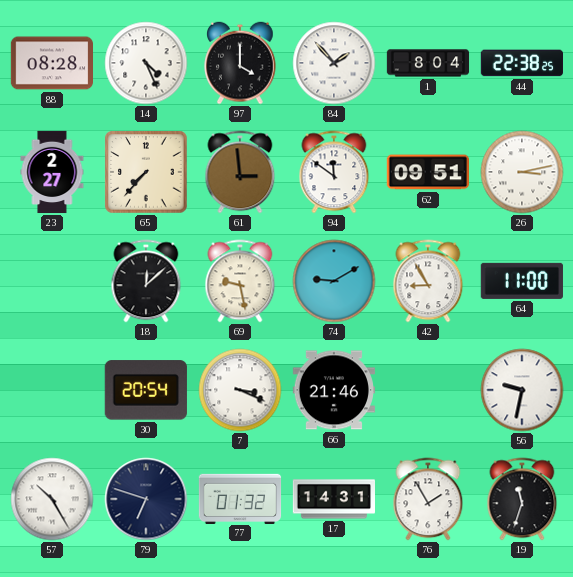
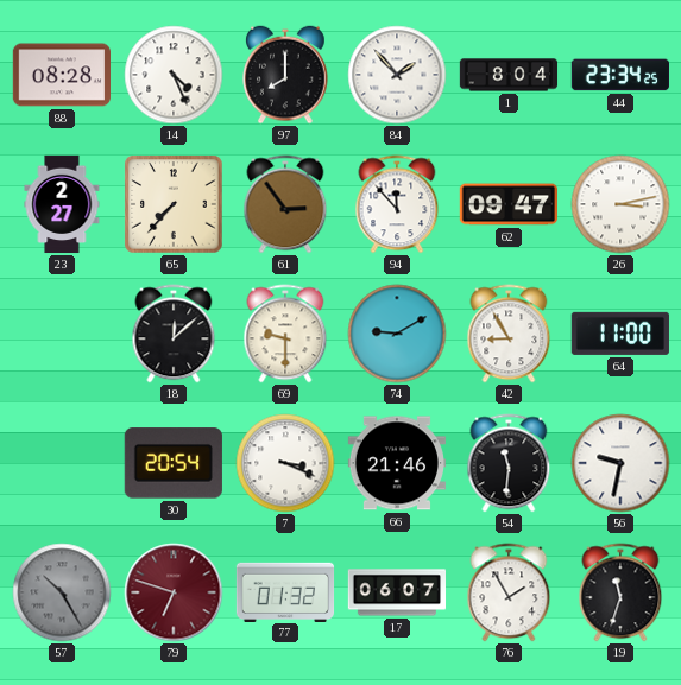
97: 4:00 -> 8:00 (285, 75)
44: 22:38 -> 23:34 (619, 75)
61: 2:59 -> 2:54 (285, 204)
94: 11:51 -> 11:53 (397, 204)
62: 09:51 -> 09:47 (507, 204)
69: 9:28 -> 9:30 (285, 334)
54: none -> 11:31 (509, 463)
57 dial: white -> grey (62, 592)
79 dial: navy -> burgundy (174, 592)
17: 14:31 -> 06:07 (396, 592)
